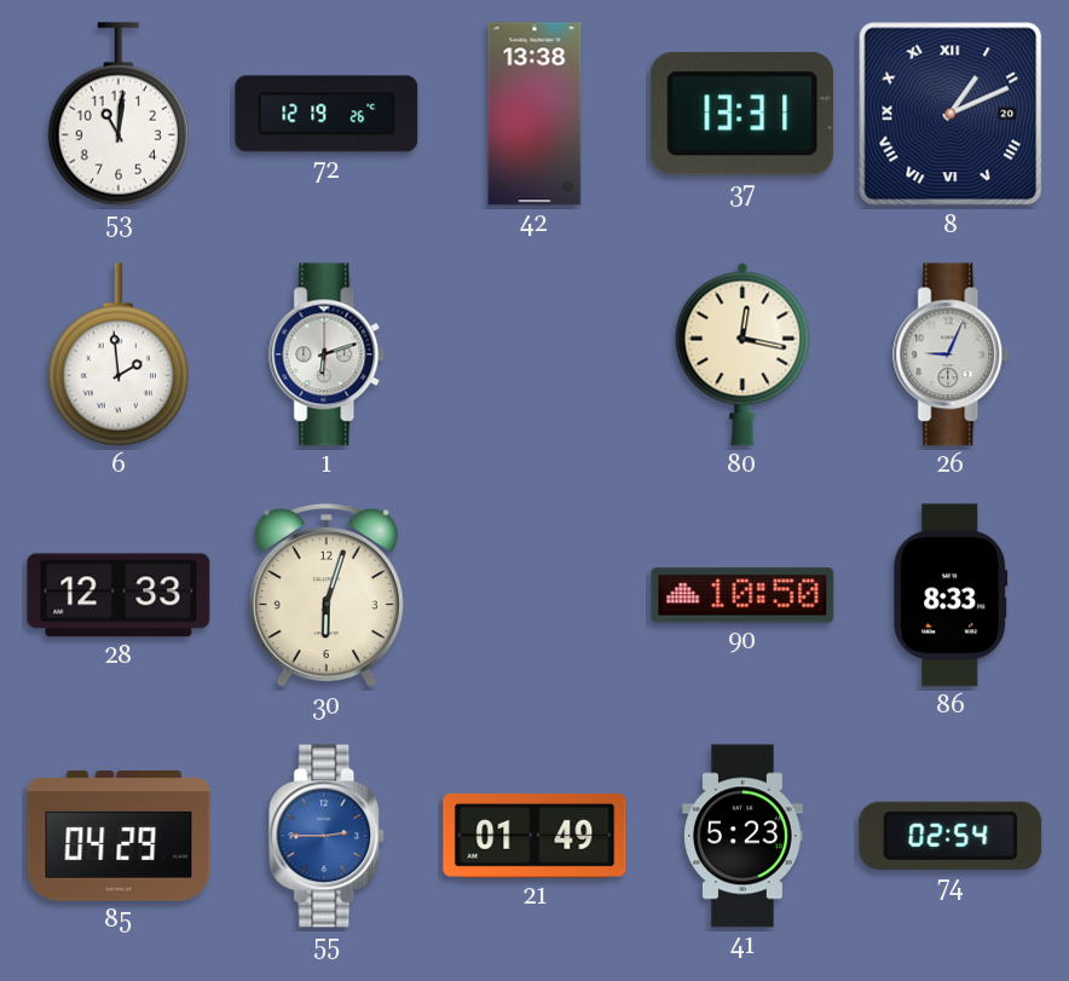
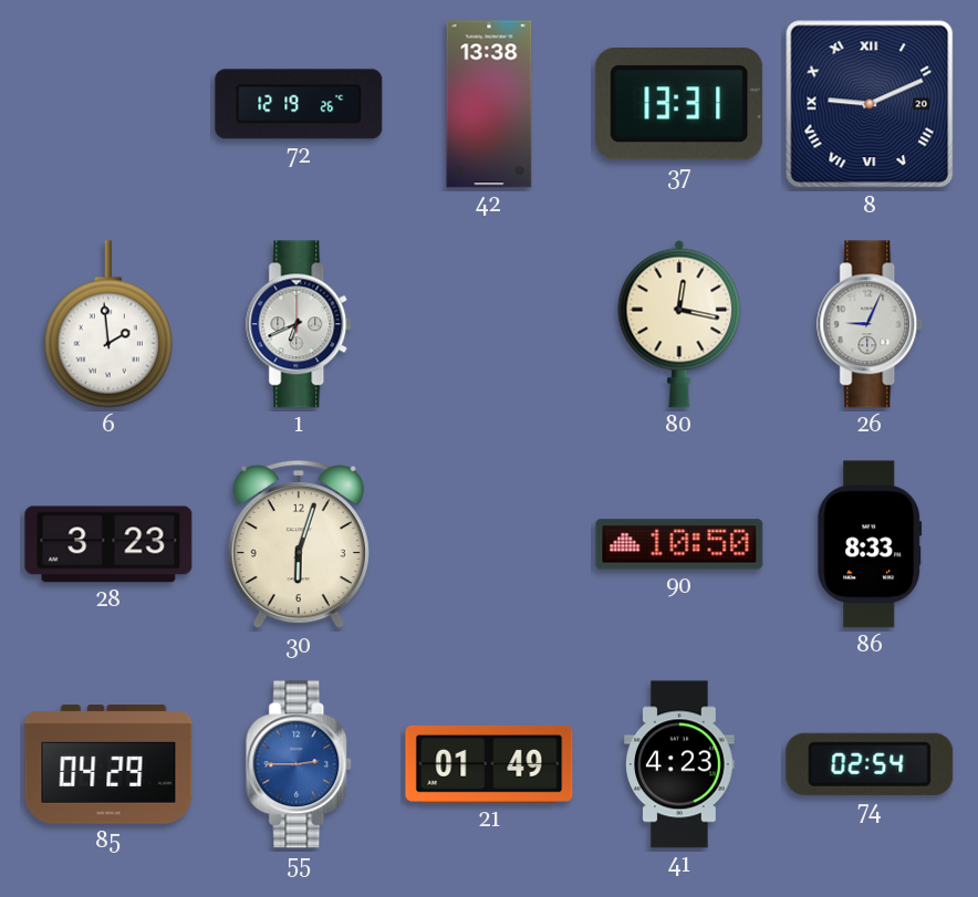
53: 11:01 -> none (119, 114)
8: 1:11 -> 9:11 (870, 104)
1: 6:12 -> 6:41 (300, 324)
28: 12:33 -> 3:23 (108, 544)
41: 5:23 -> 4:23 (680, 764)
